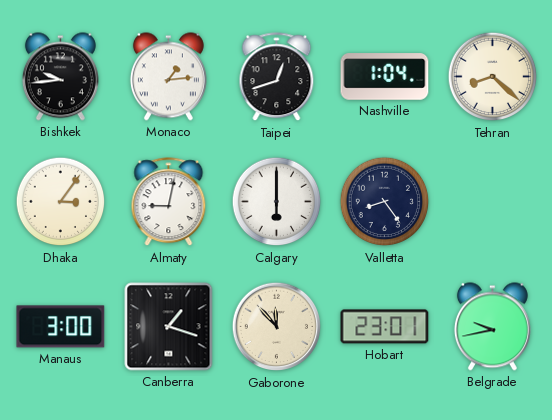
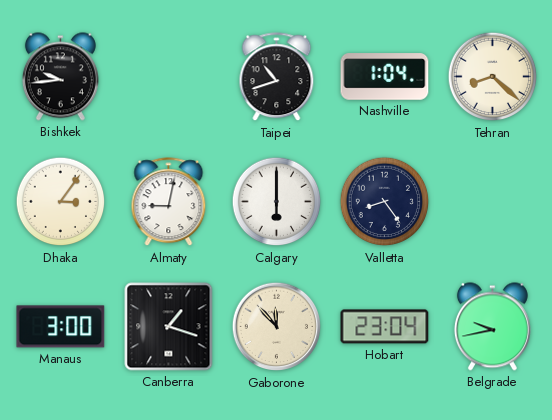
Monaco: 1:14 -> none (168, 77)
Taipei: 12:42 -> 10:42 (277, 77)
Hobart: 23:01 -> 23:04 (385, 327)
